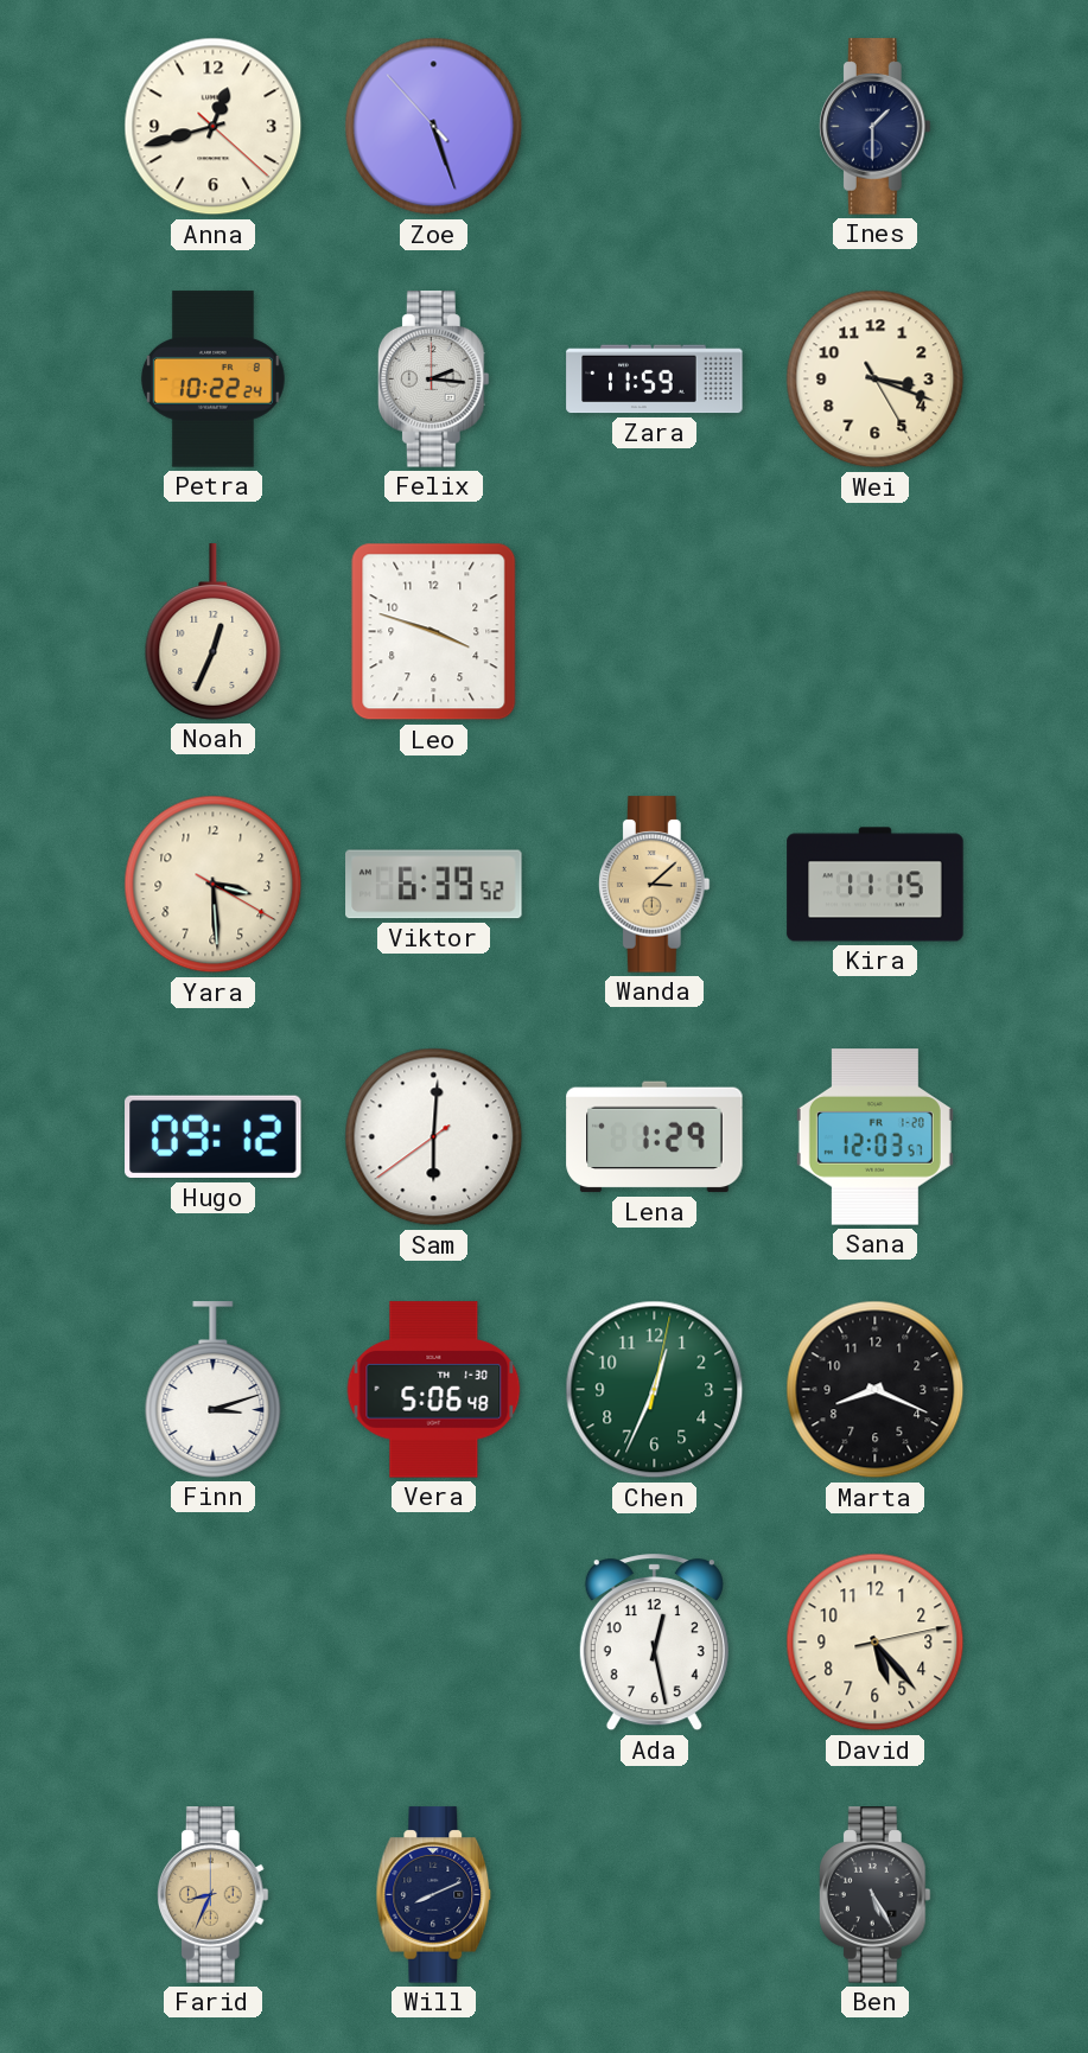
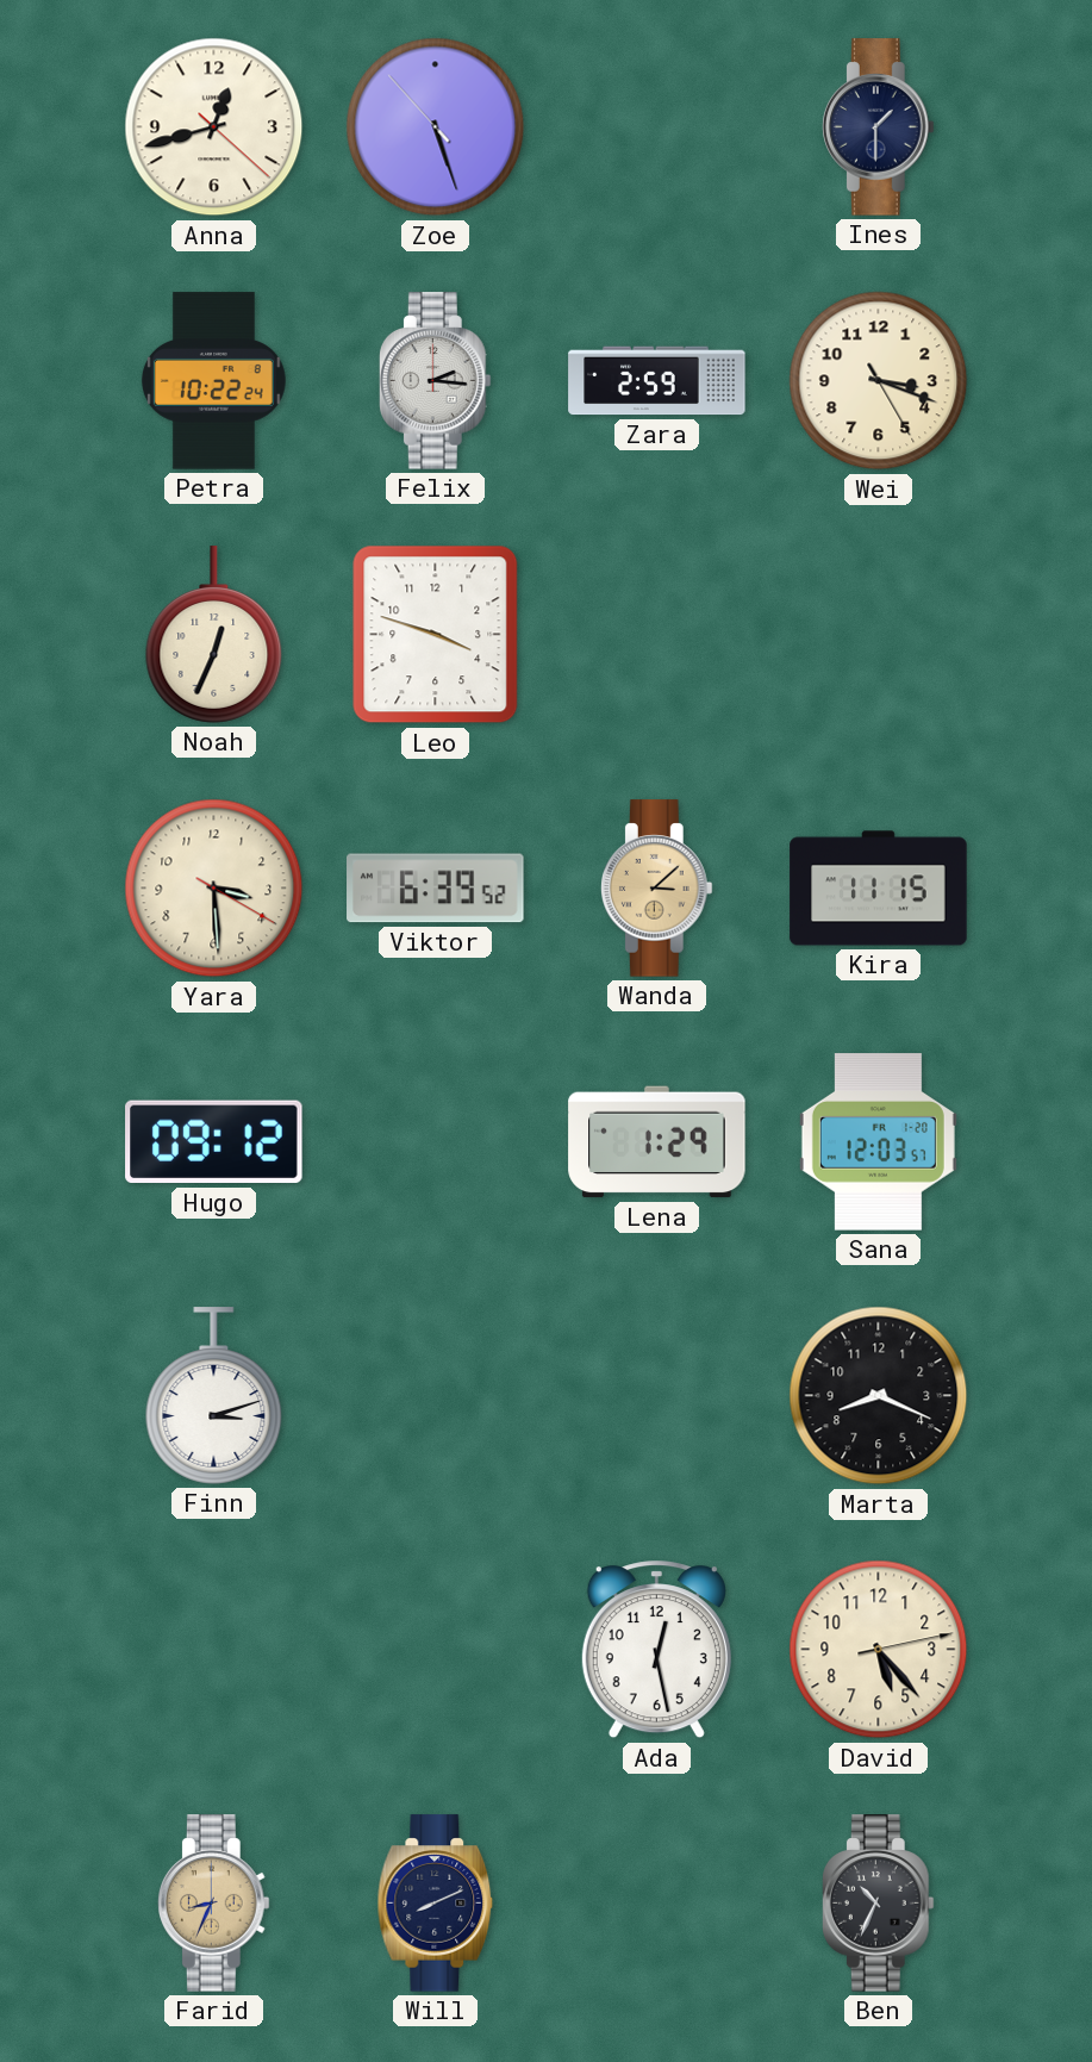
Zara: 11:59 -> 2:59 (657, 381)
Sam: 6:00 -> none (434, 1137)
Vera: 5:06 -> none (434, 1390)
Chen: 12:34 -> none (655, 1390)
Ben: 5:25 -> 10:34 (878, 1904)
